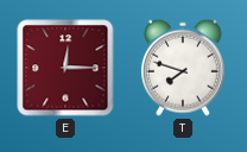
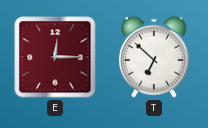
T: 7:48 -> 6:52 (154, 57)
